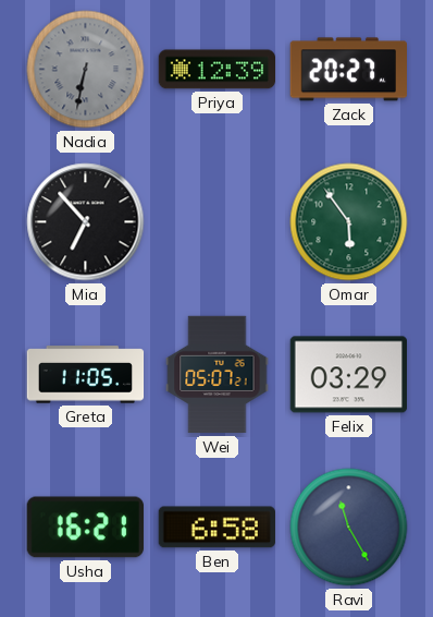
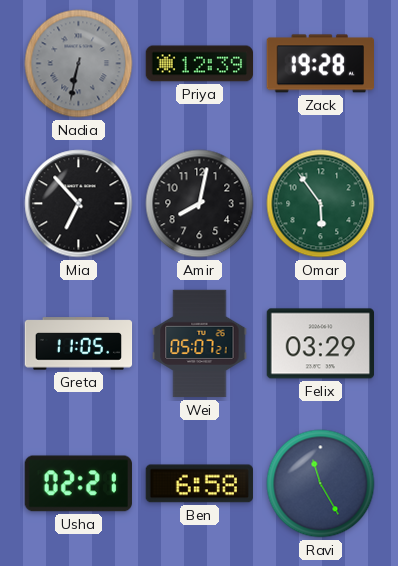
Zack: 20:27 -> 19:28 (320, 64)
Amir: none -> 8:02 (200, 204)
Usha: 16:21 -> 02:21 (78, 484)
